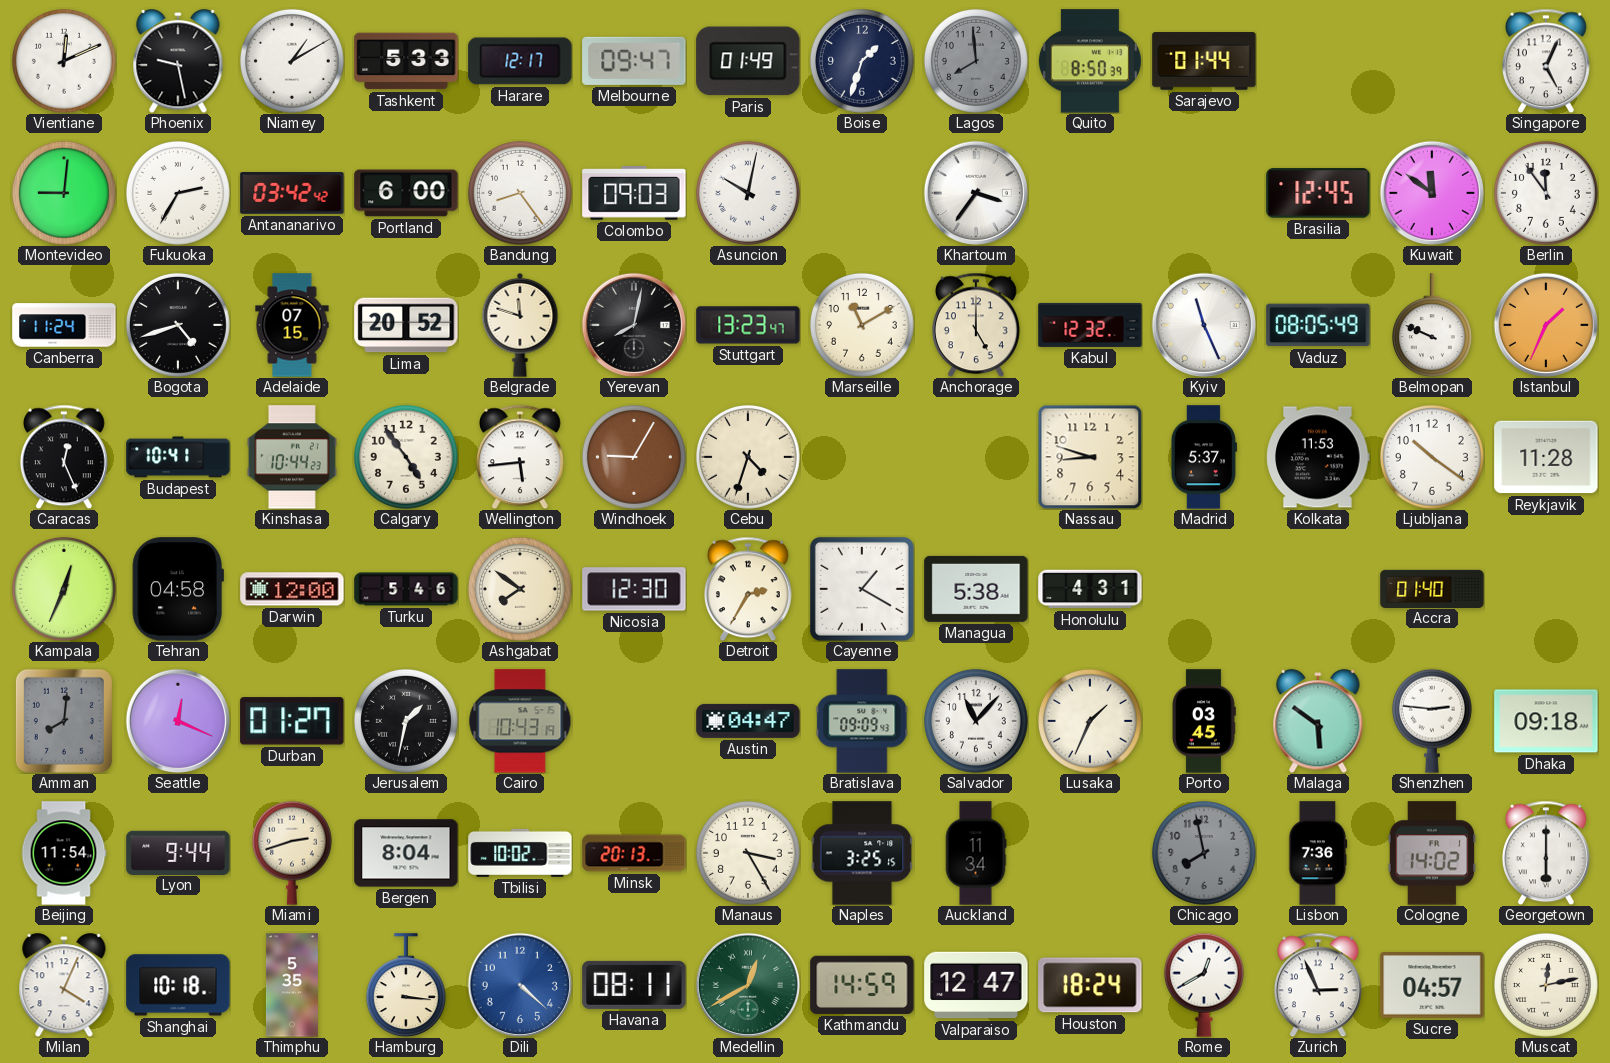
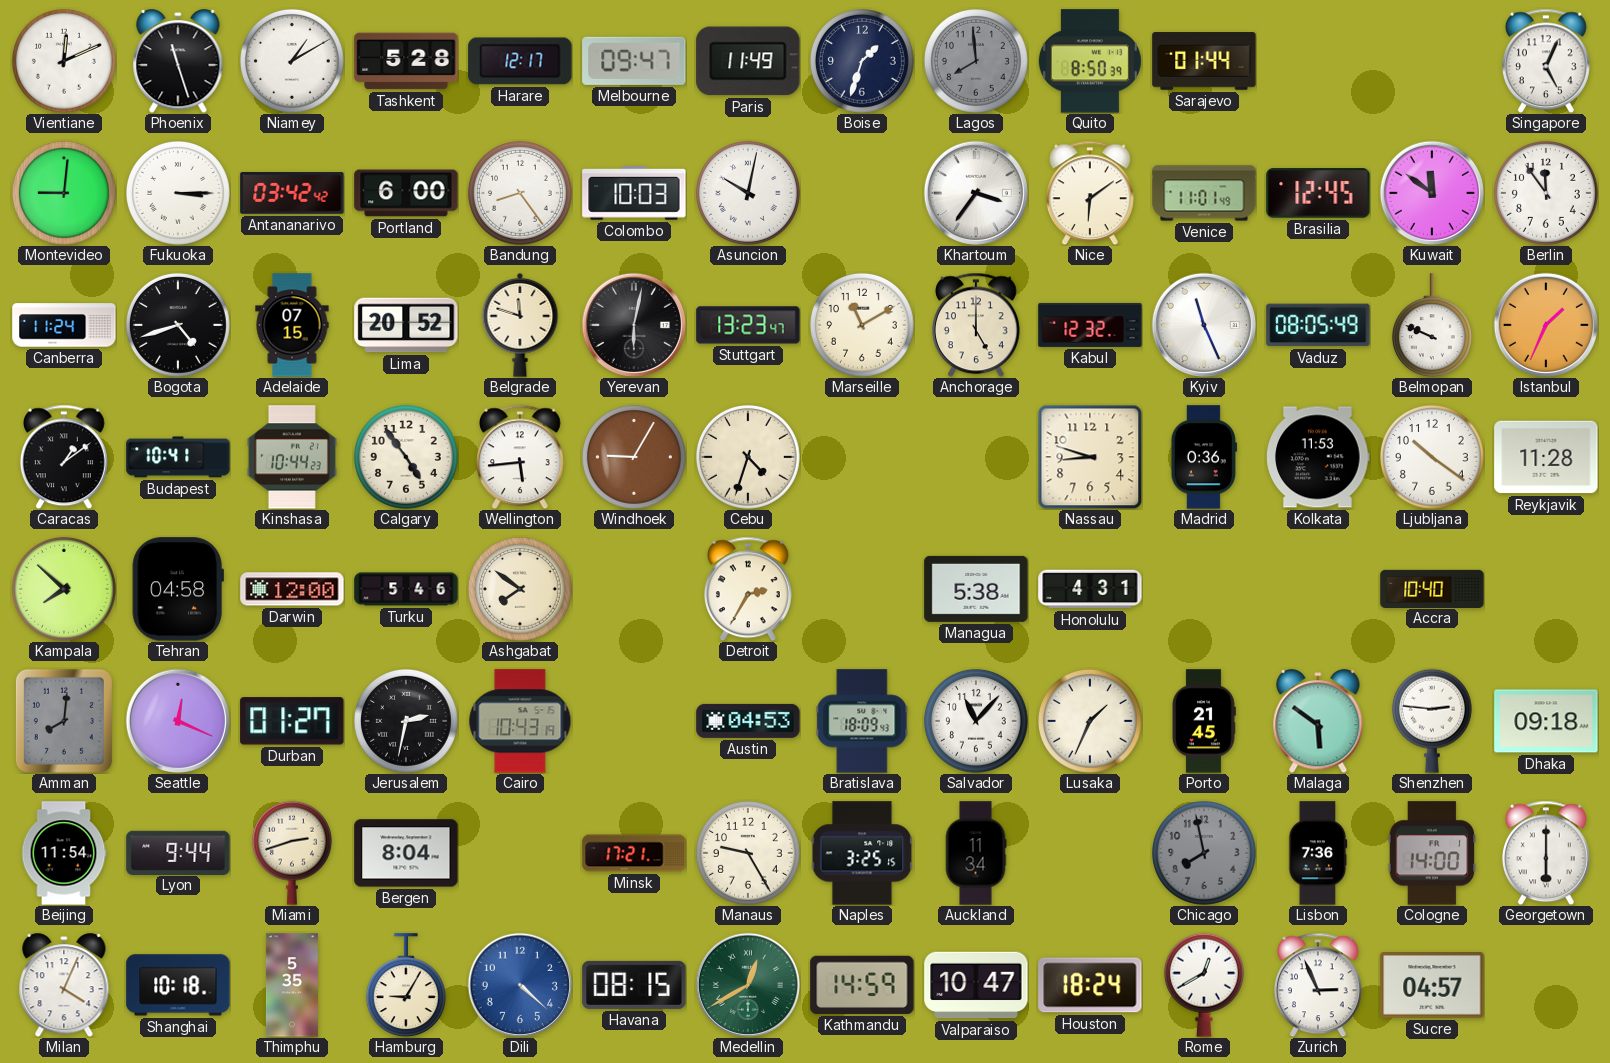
Phoenix: 9:28 -> 11:27 (178, 61)
Tashkent: 5:33 -> 5:28 (406, 61)
Paris: 01:49 -> 11:49 (748, 61)
Fukuoka: 2:35 -> 3:15 (178, 193)
Colombo: 09:03 -> 10:03 (634, 194)
Nice: none -> 6:09 (1090, 193)
Venice: none -> 11:01 (1204, 193)
Yerevan: 8:02 -> 6:02 (634, 325)
Caracas: 12:26 -> 1:09 (64, 457)
Madrid: 5:37 -> 0:36 (1204, 457)
Kampala: 12:34 -> 7:52 (64, 589)
Nicosia: 12:30 -> none (634, 589)
Cayenne: 1:20 -> none (862, 589)
Accra: 01:40 -> 10:40 (1432, 588)
Jerusalem: 1:32 -> 2:32 (406, 721)
Austin: 04:47 -> 04:53 (748, 721)
Bratislava: 09:09 -> 18:09 (862, 721)
Porto: 03:45 -> 21:45 (1204, 721)
Tbilisi: 10:02 -> none (520, 853)
Minsk: 20:13 -> 17:21 (634, 853)
Manaus: 3:25 -> 9:25 (748, 853)
Cologne: 14:02 -> 14:00 (1432, 853)
Hamburg: 3:16 -> 9:05 (406, 985)
Havana: 08:11 -> 08:15 (634, 985)
Valparaiso: 12:47 -> 10:47 (976, 985)
Muscat: 12:13 -> none (1546, 985)
